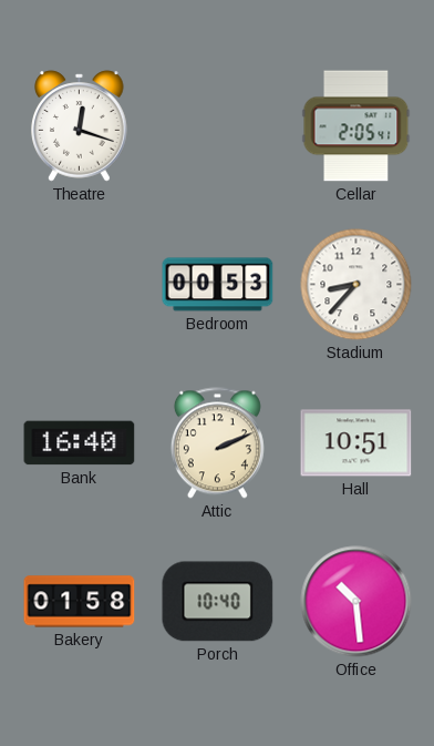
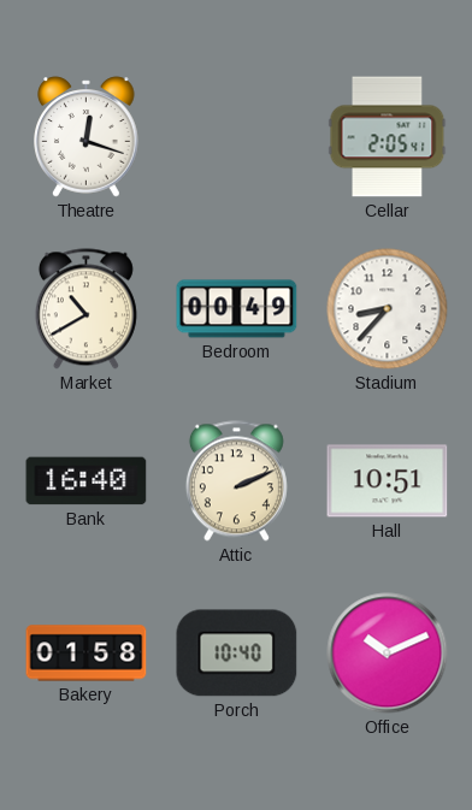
Market: none -> 10:40 (85, 309)
Bedroom: 00:53 -> 00:49 (237, 309)
Office: 10:29 -> 10:11 (388, 654)
